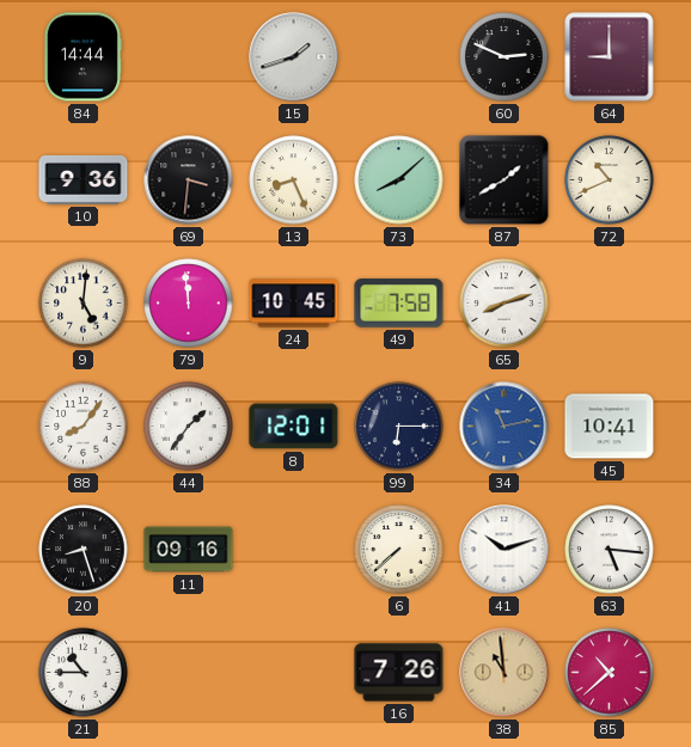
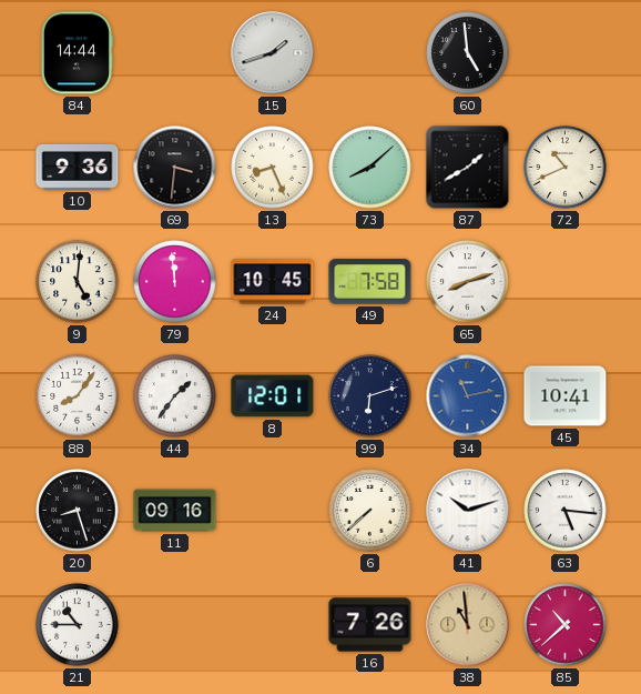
60: 2:49 -> 4:59 (468, 53)
64: 9:00 -> none (610, 57)
99: 6:15 -> 6:12 (370, 396)
